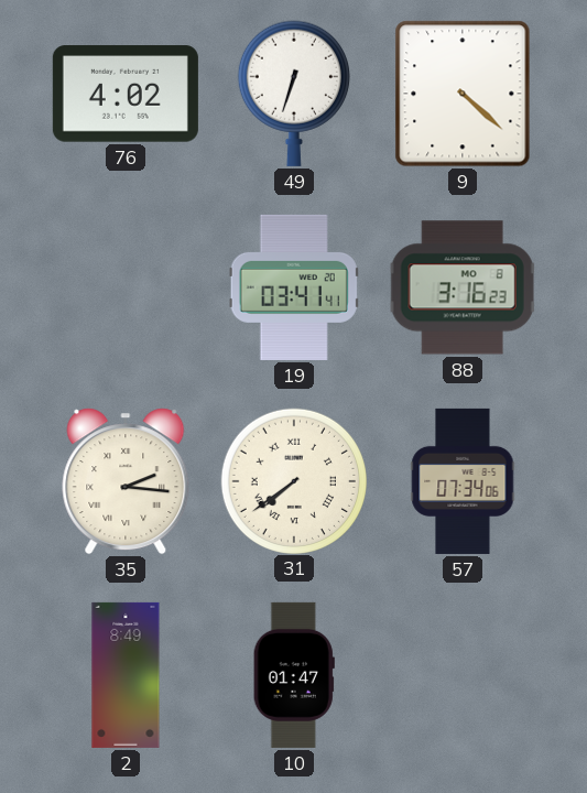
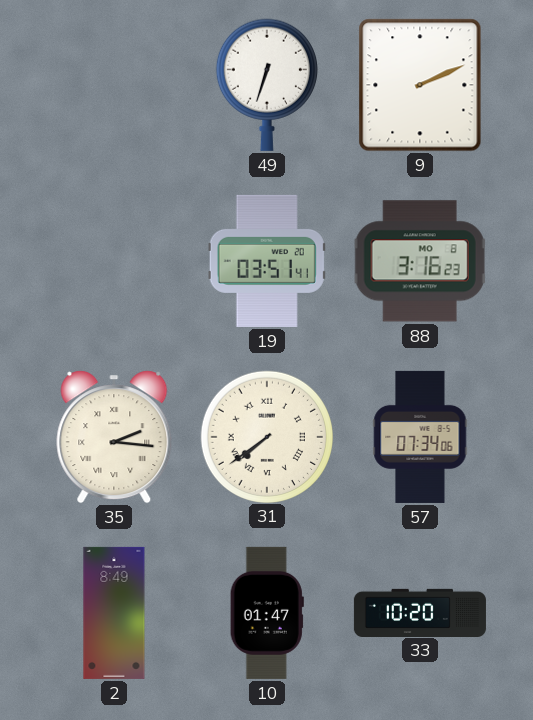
76: 4:02 -> none (126, 94)
9: 4:22 -> 2:11 (420, 85)
19: 03:41 -> 03:51 (267, 261)
33: none -> 10:20 (420, 612)
